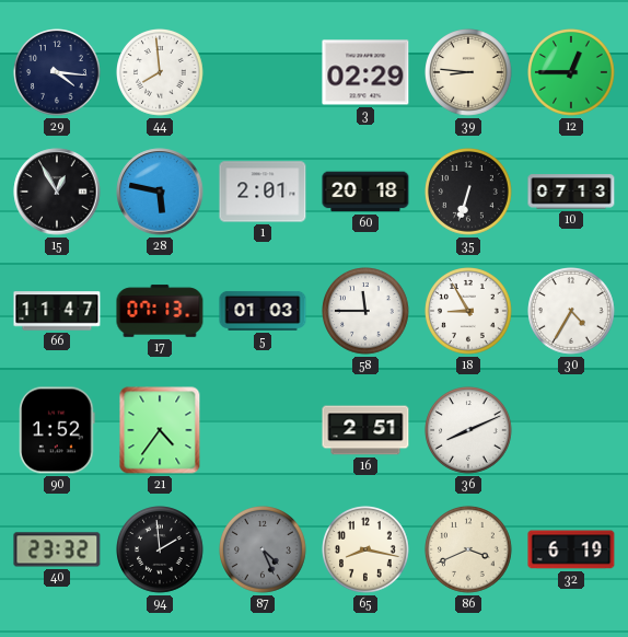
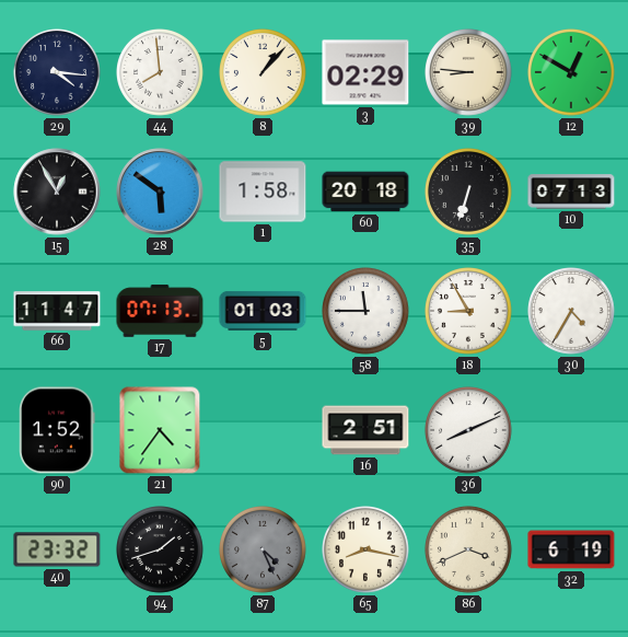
8: none -> 1:07 (264, 73)
12: 12:45 -> 12:50 (572, 73)
28: 5:47 -> 5:51 (160, 192)
1: 2:01 -> 1:58 (263, 192)
94: 1:59 -> 1:42 (161, 551)
